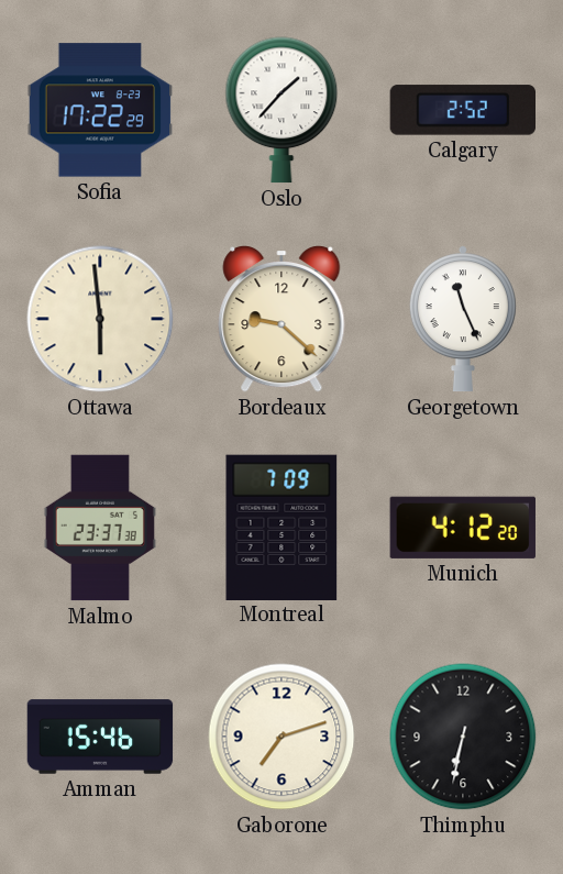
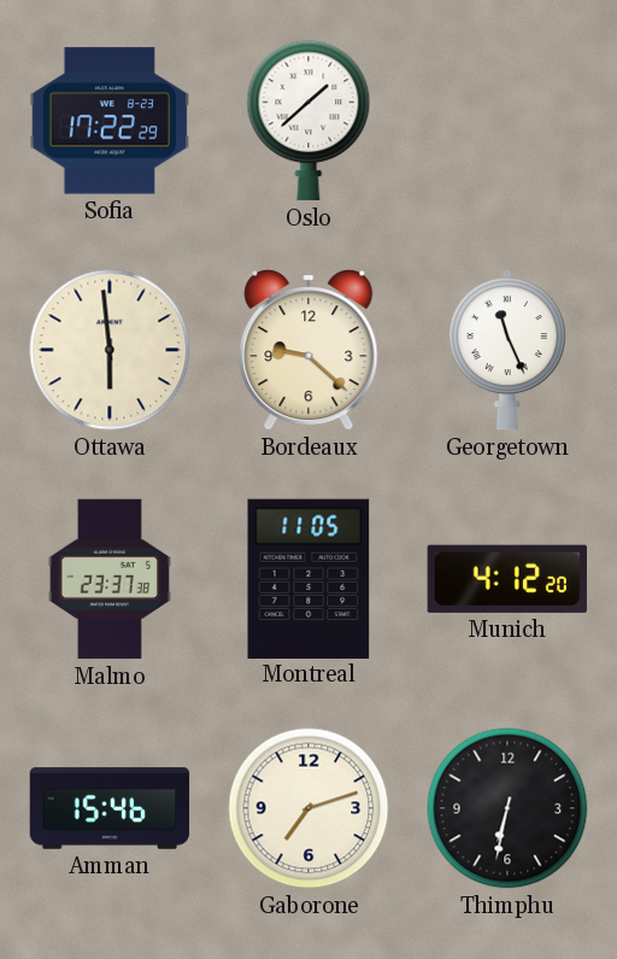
Oslo: 1:37 -> 1:38 (308, 121)
Calgary: 2:52 -> none (462, 110)
Montreal: 7:09 -> 11:05 (308, 578)
